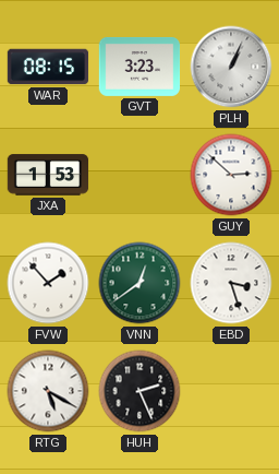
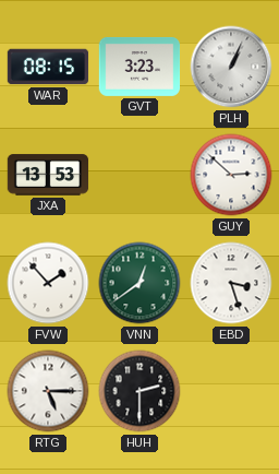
JXA: 1:53 -> 13:53 (48, 175)
RTG: 5:20 -> 5:15 (48, 391)
HUH: 2:26 -> 2:30 (139, 391)
